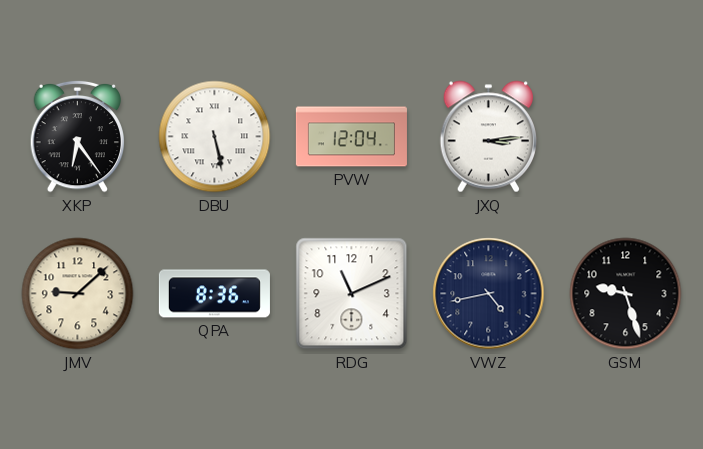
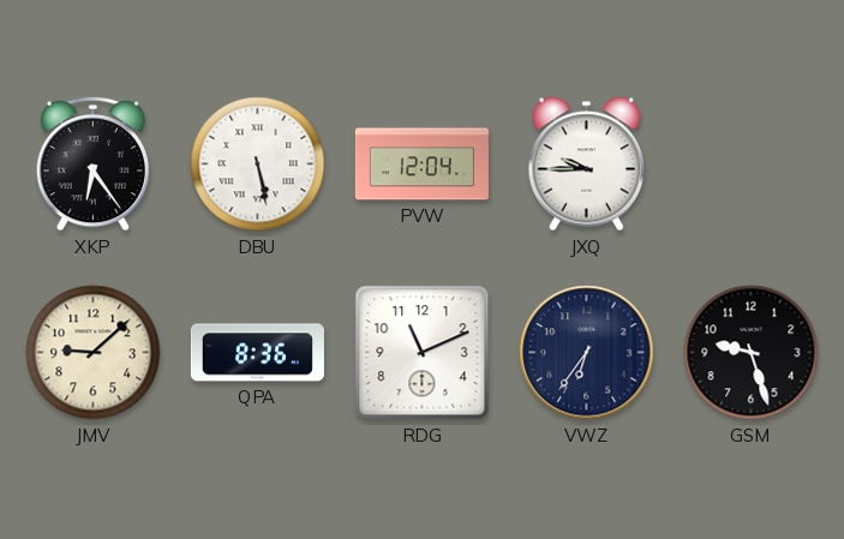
JXQ: 3:14 -> 9:45 (586, 164)
VWZ: 4:43 -> 6:36 (587, 353)
